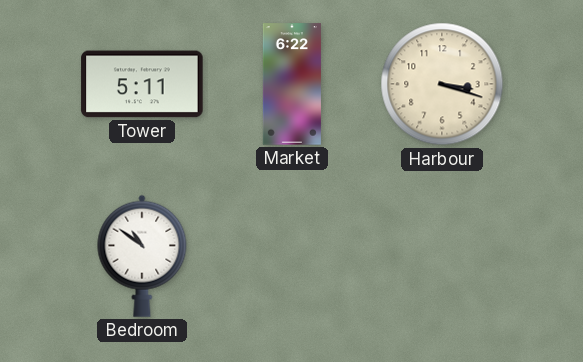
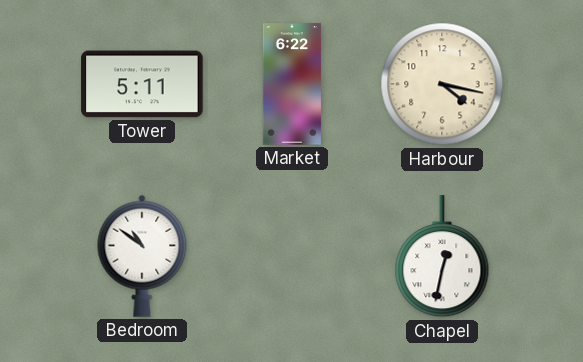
Harbour: 3:18 -> 4:17 (442, 84)
Chapel: none -> 12:32 (442, 257)
